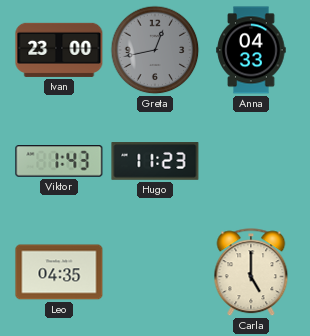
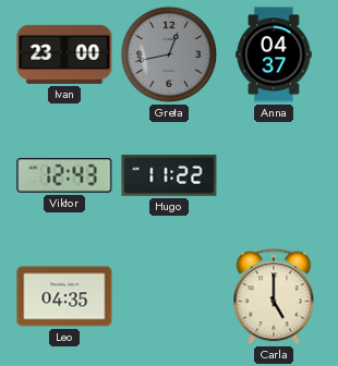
Anna: 04:33 -> 04:37 (274, 54)
Viktor: 1:43 -> 12:43 (64, 175)
Hugo: 11:23 -> 11:22 (169, 175)
